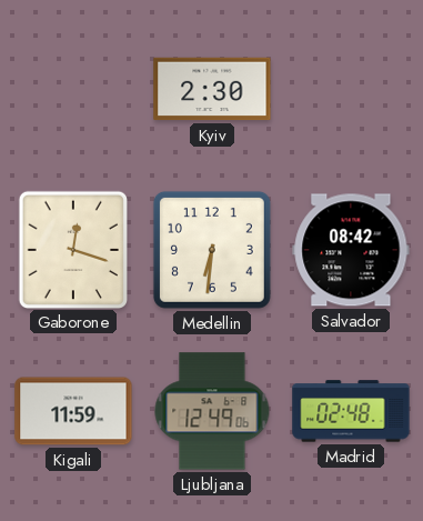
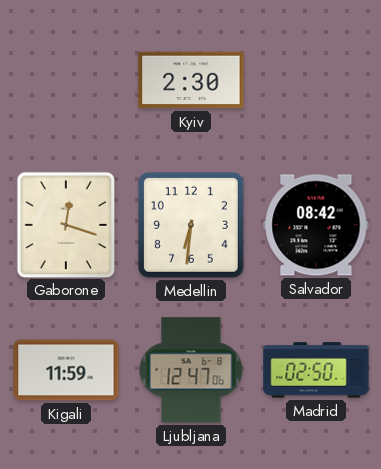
Ljubljana: 12:49 -> 12:47 (191, 370)
Madrid: 02:48 -> 02:50 (316, 370)
